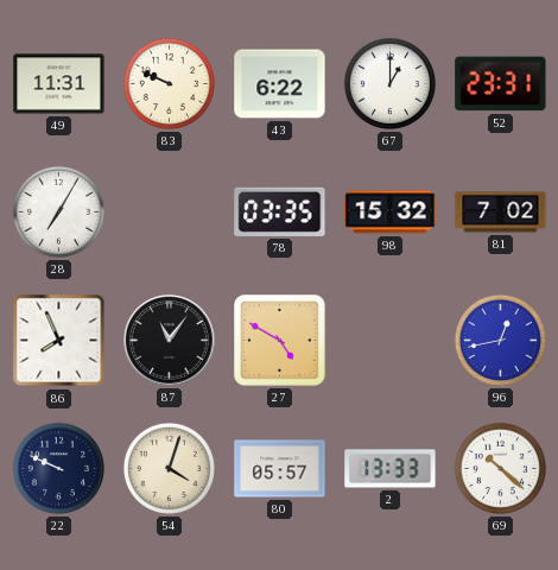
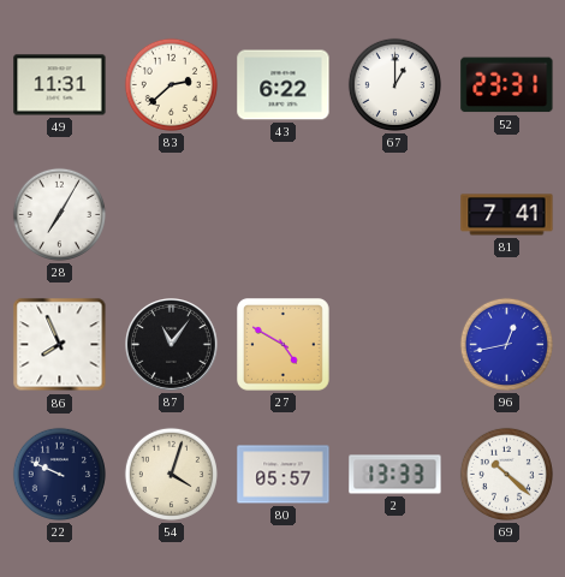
83: 9:49 -> 2:38 (171, 84)
78: 03:35 -> none (280, 211)
98: 15:32 -> none (391, 213)
81: 7:02 -> 7:41 (507, 215)
